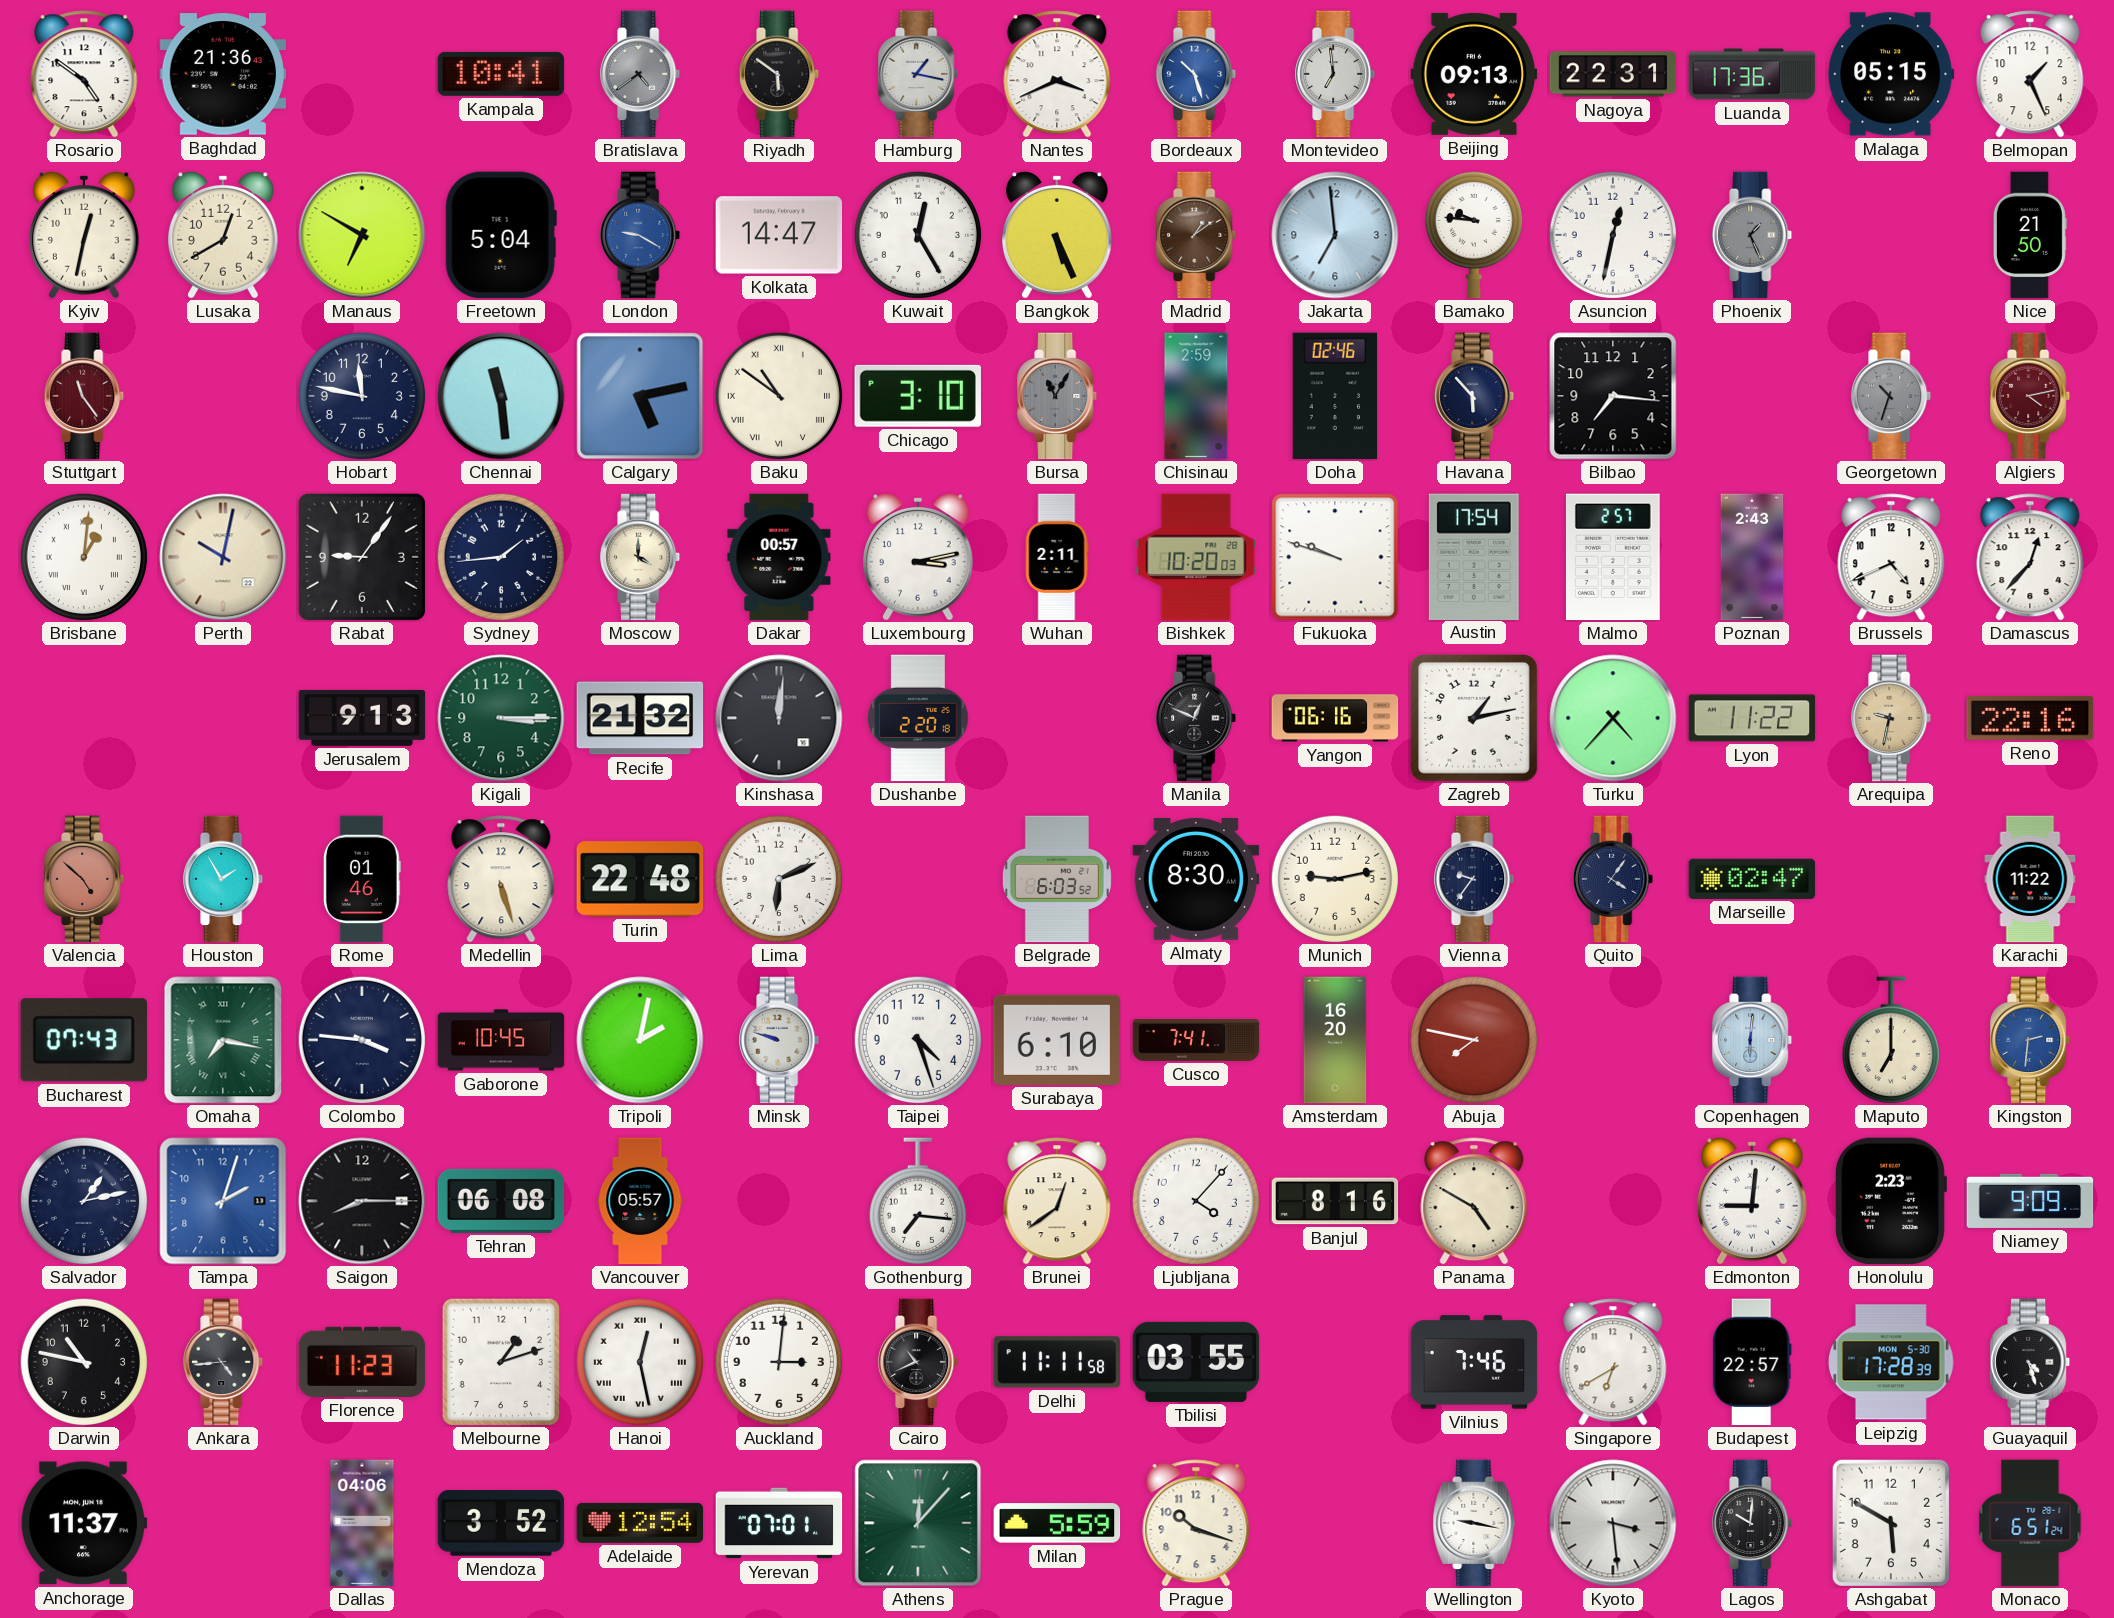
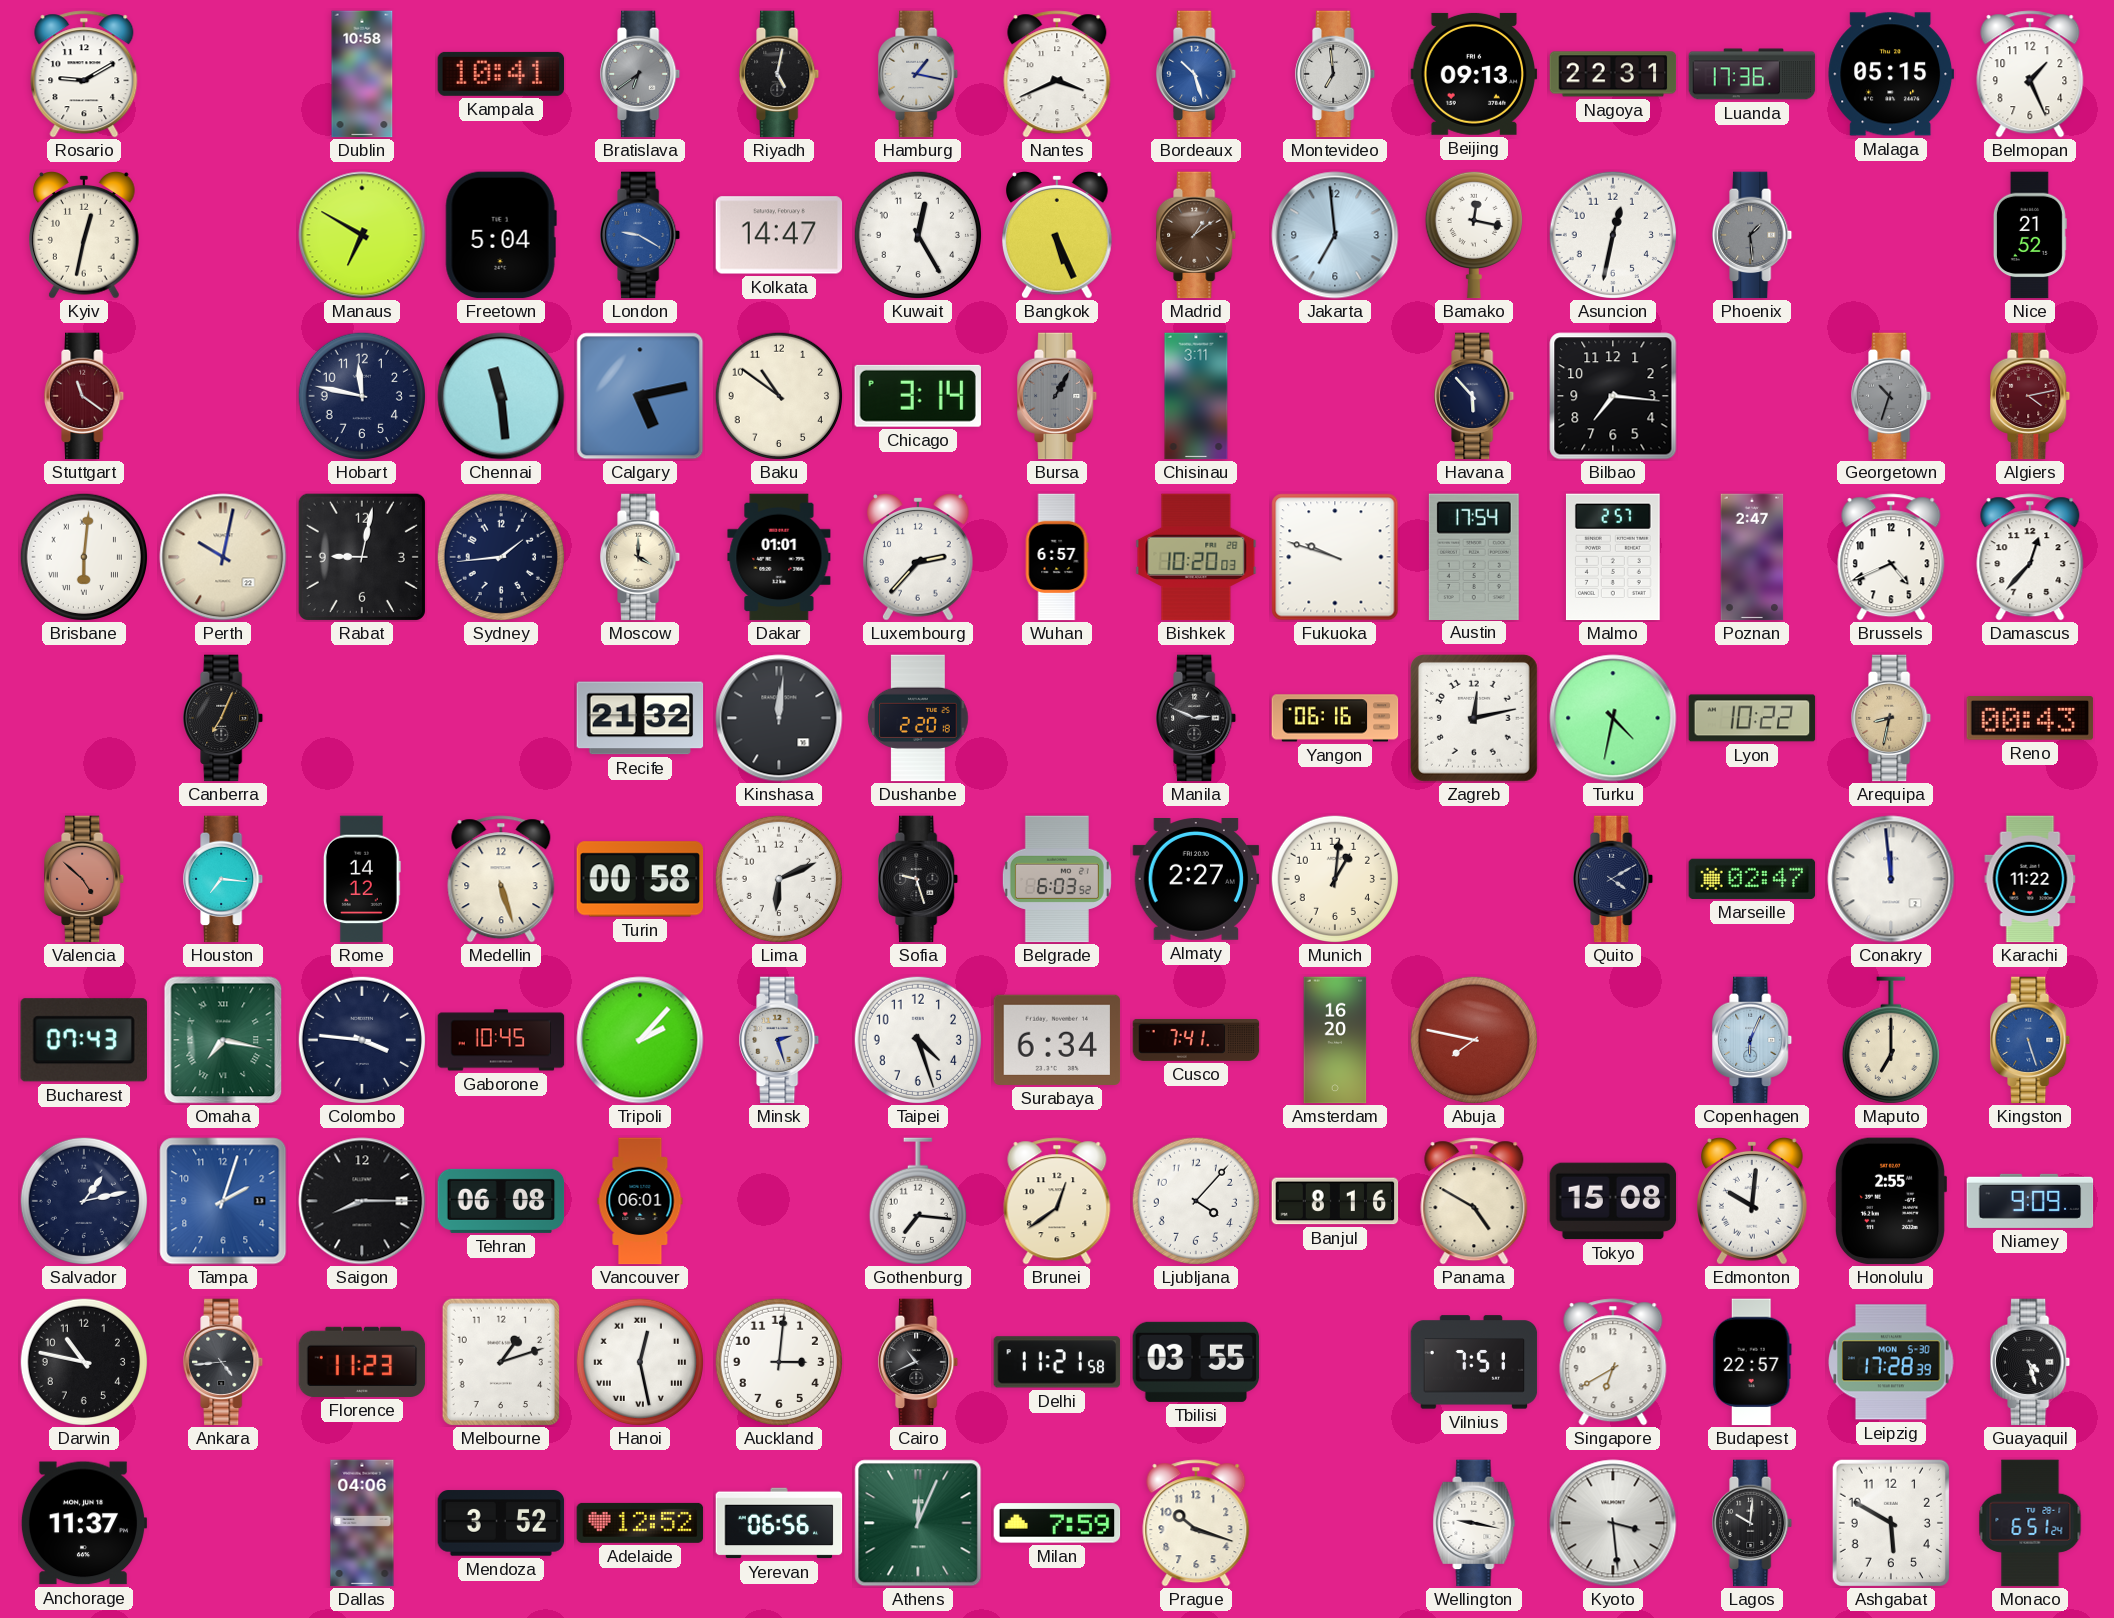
Rosario: 4:51 -> 9:10 (84, 74)
Baghdad: 21:36 -> none (223, 74)
Dublin: none -> 10:58 (362, 74)
Bratislava: 4:39 -> 6:39 (641, 74)
Riyadh: 5:51 -> 5:02 (780, 74)
Lusaka: 12:40 -> none (224, 236)
Bamako: 9:46 -> 12:17 (1474, 235)
Phoenix: 1:26 -> 1:29 (1753, 235)
Nice: 21:50 -> 21:52 (2030, 235)
Stuttgart: 11:24 -> 11:21 (85, 396)
Baku numerals: Roman -> Arabic (778, 395)
Chicago: 3:10 -> 3:14 (918, 396)
Bursa: 11:05 -> 1:05 (1058, 396)
Chisinau: 2:59 -> 3:11 (1196, 396)
Doha: 02:46 -> none (1335, 396)
Brisbane: 1:01 -> 6:01 (83, 556)
Rabat: 9:06 -> 9:02 (362, 557)
Dakar: 00:57 -> 01:01 (779, 557)
Luxembourg: 3:13 -> 2:37 (919, 558)
Wuhan: 2:11 -> 6:57 (1057, 557)
Poznan: 2:43 -> 2:47 (1752, 557)
Canberra: none -> 7:04 (224, 718)
Jerusalem: 9:13 -> none (362, 718)
Kigali: 3:15 -> none (501, 718)
Manila: 12:49 -> 2:49 (1197, 718)
Zagreb: 1:13 -> 12:13 (1474, 718)
Turku: 4:37 -> 4:32 (1613, 718)
Lyon: 11:22 -> 10:22 (1752, 718)
Arequipa: 9:32 -> 8:32 (1892, 718)
Reno: 22:16 -> 00:43 (2030, 718)
Houston: 1:55 -> 7:16 (224, 879)
Rome: 01:46 -> 14:12 (362, 879)
Turin: 22:48 -> 00:58 (640, 879)
Sofia: none -> 9:27 (919, 879)
Almaty: 8:30 -> 2:27 (1196, 880)
Munich: 9:13 -> 1:01 (1334, 878)
Vienna: 9:36 -> none (1475, 879)
Quito: 4:06 -> 4:10 (1614, 879)
Conakry: none -> 11:59 (1891, 879)
Tripoli: 2:02 -> 2:07 (640, 1040)
Minsk: 9:48 -> 2:27 (780, 1040)
Surabaya: 6:10 -> 6:34 (1057, 1040)
Copenhagen: 6:01 -> 6:04 (1753, 1040)
Kingston: 2:31 -> 5:27 (2031, 1040)
Vancouver: 05:57 -> 06:01 (640, 1201)
Tokyo: none -> 15:08 (1613, 1201)
Edmonton: 9:01 -> 10:01 (1753, 1202)
Honolulu: 2:23 -> 2:55 (1890, 1201)
Delhi: 11:11 -> 11:21 (1057, 1362)
Vilnius: 7:46 -> 7:51 (1474, 1362)
Adelaide: 12:54 -> 12:52 (640, 1523)
Yerevan: 07:01 -> 06:56 (779, 1523)
Athens: 12:07 -> 12:04 (918, 1523)
Milan: 5:59 -> 7:59 (1057, 1523)
